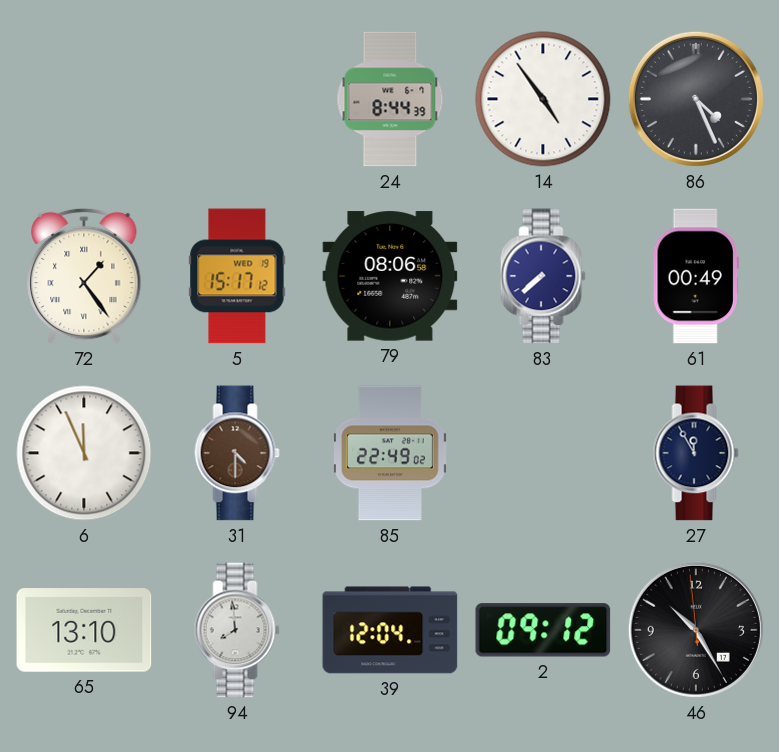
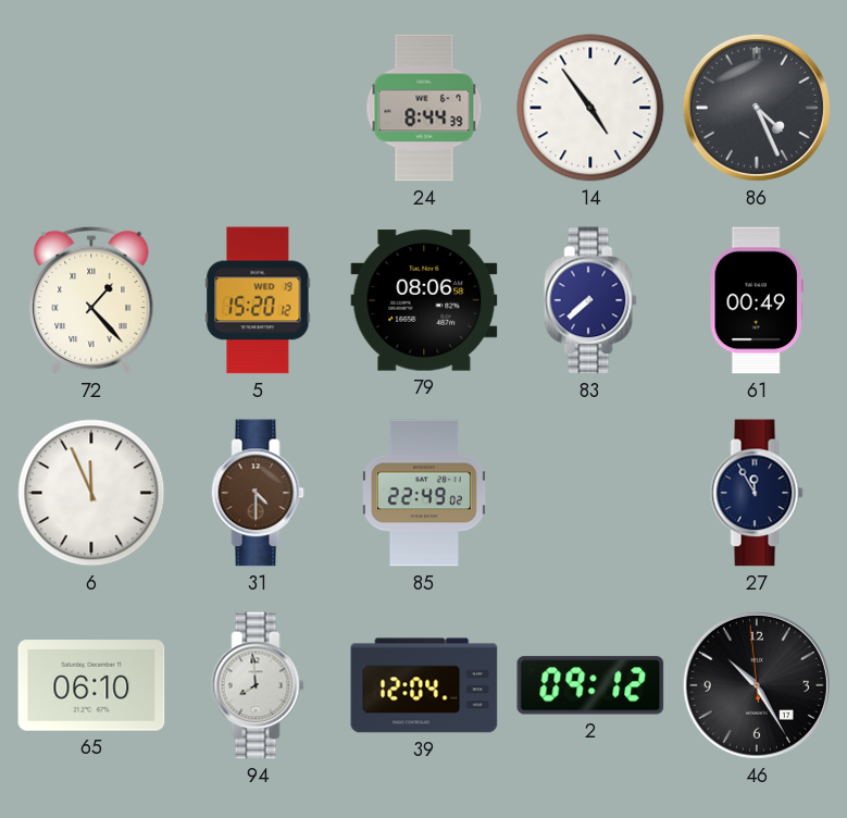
72: 1:24 -> 1:23 (91, 300)
5: 15:17 -> 15:20 (258, 300)
65: 13:10 -> 06:10 (91, 685)
